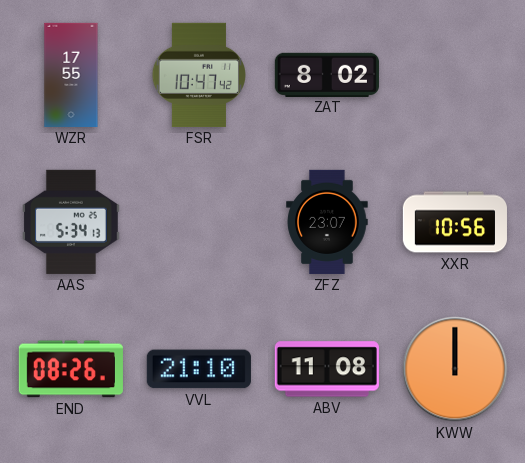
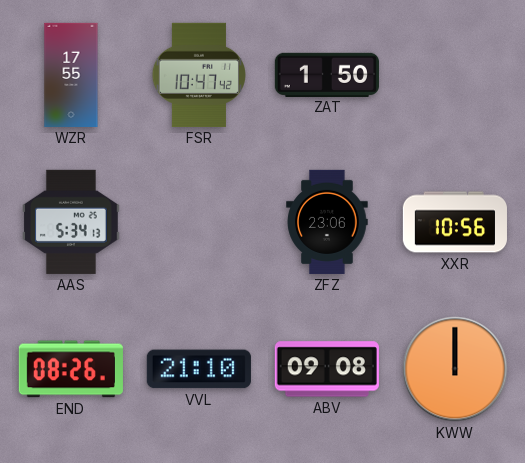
ZAT: 8:02 -> 1:50 (327, 74)
ZFZ: 23:07 -> 23:06 (327, 222)
ABV: 11:08 -> 09:08 (327, 369)
